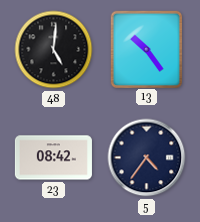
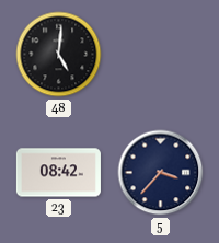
13: 10:24 -> none (146, 49)
5: 4:36 -> 3:37 (161, 173)
